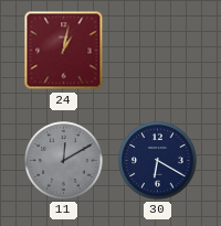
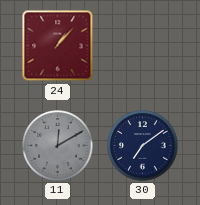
24: 1:02 -> 1:07 (58, 46)
30: 6:20 -> 7:09 (143, 146)
